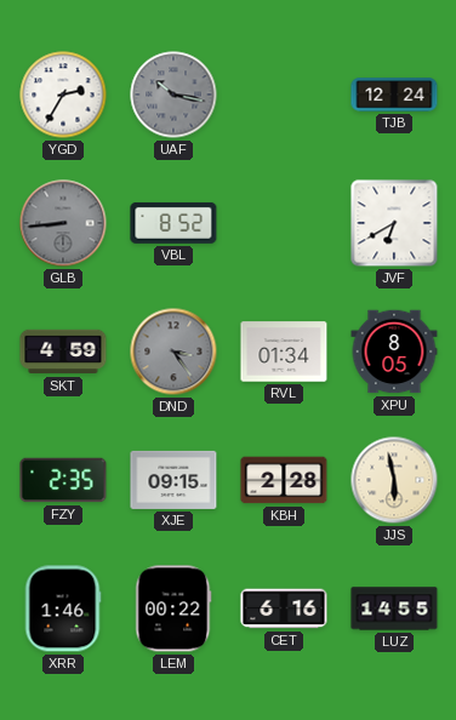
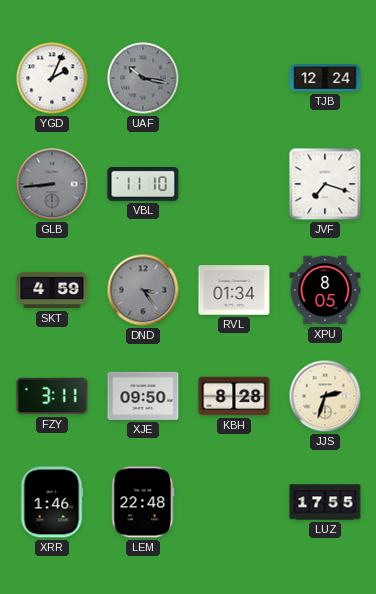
YGD: 2:35 -> 2:04 (52, 78)
VBL: 8:52 -> 11:10 (143, 184)
JVF: 6:40 -> 7:18 (325, 184)
FZY: 2:35 -> 3:11 (52, 396)
XJE: 09:15 -> 09:50 (143, 396)
KBH: 2:28 -> 8:28 (234, 396)
JJS: 5:58 -> 2:33 (325, 396)
LEM: 00:22 -> 22:48 (143, 502)
CET: 6:16 -> none (284, 608)
LUZ: 14:55 -> 17:55 (325, 502)
